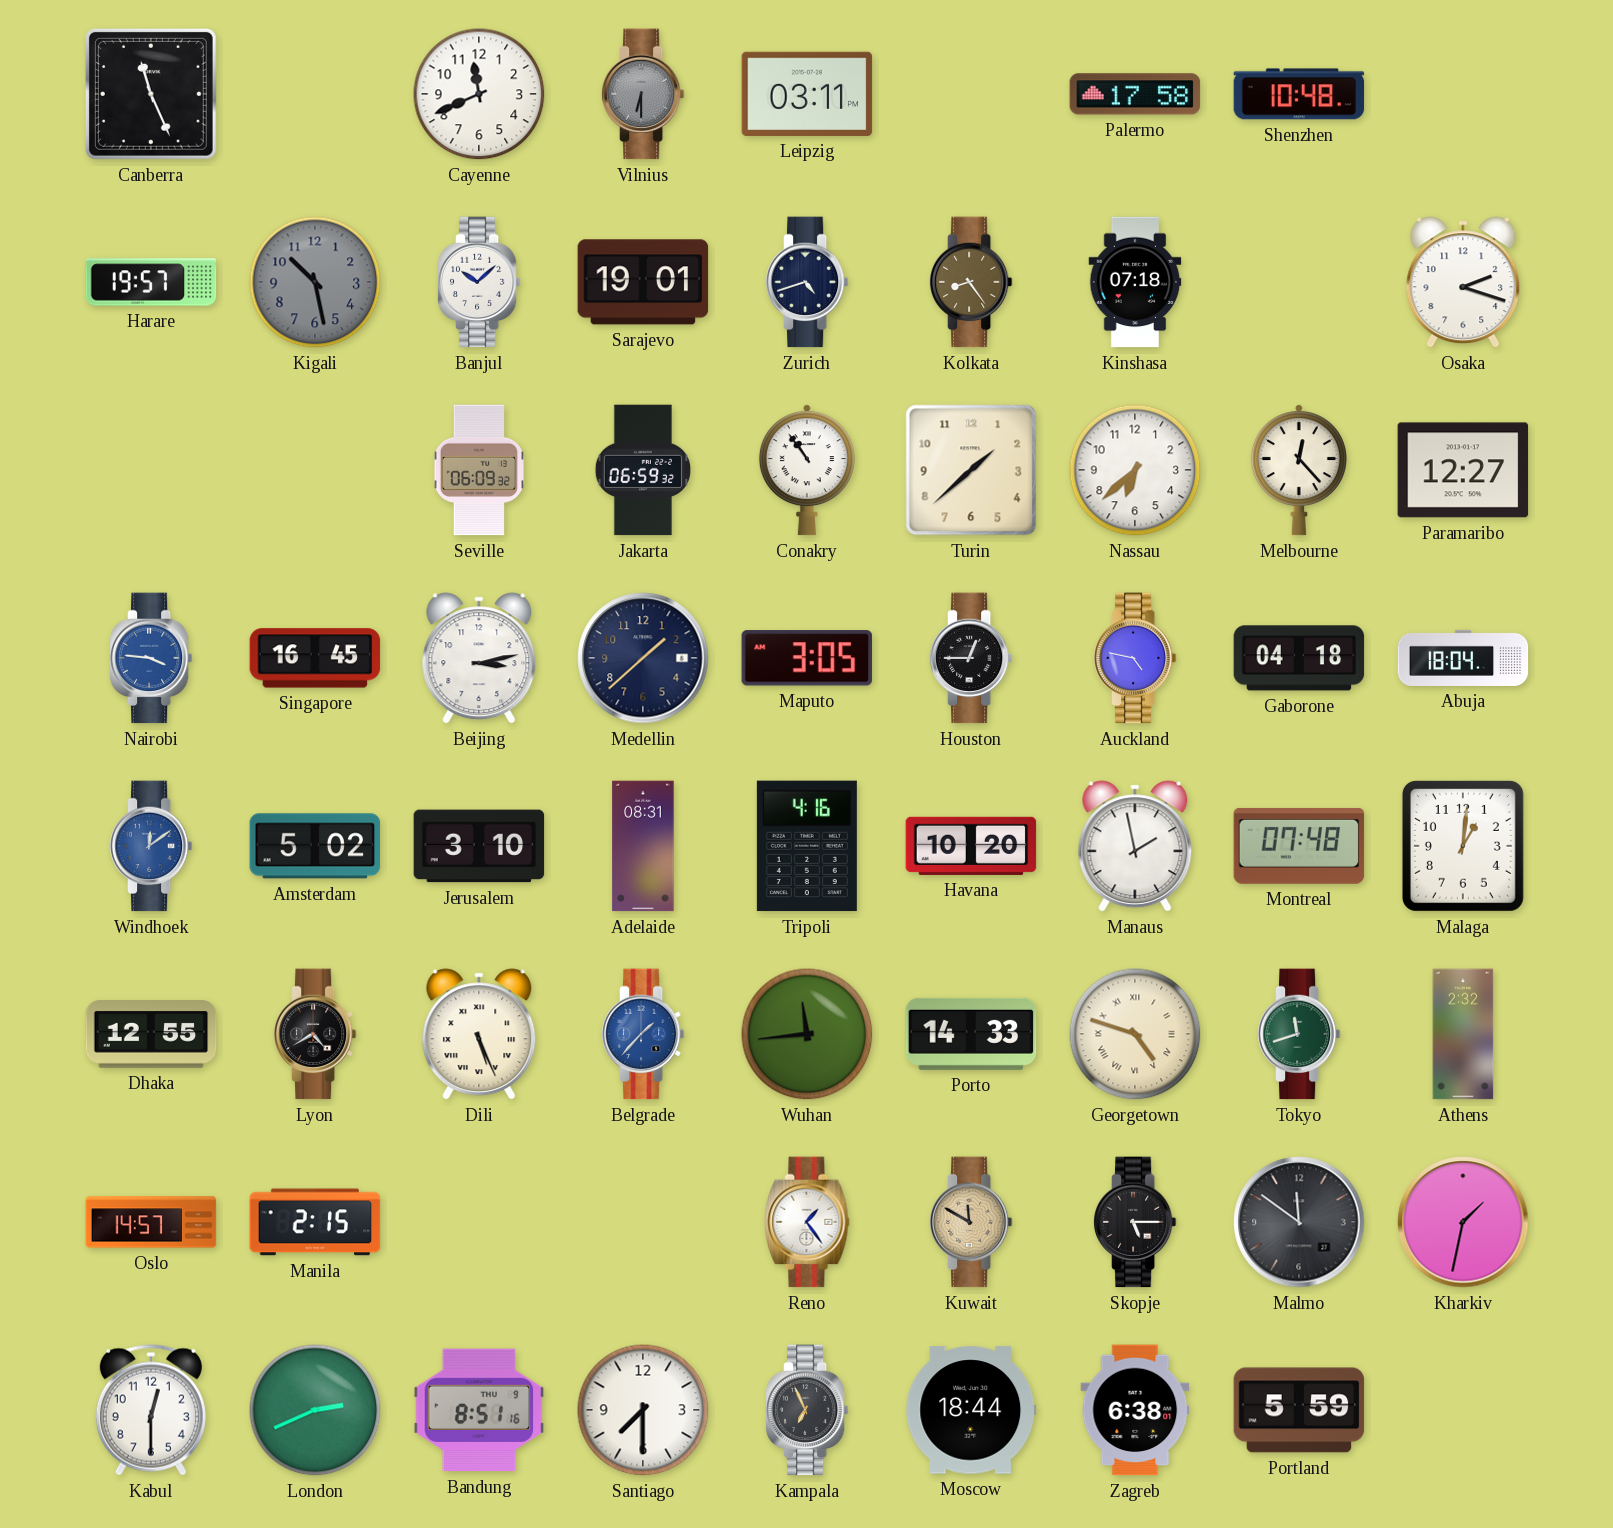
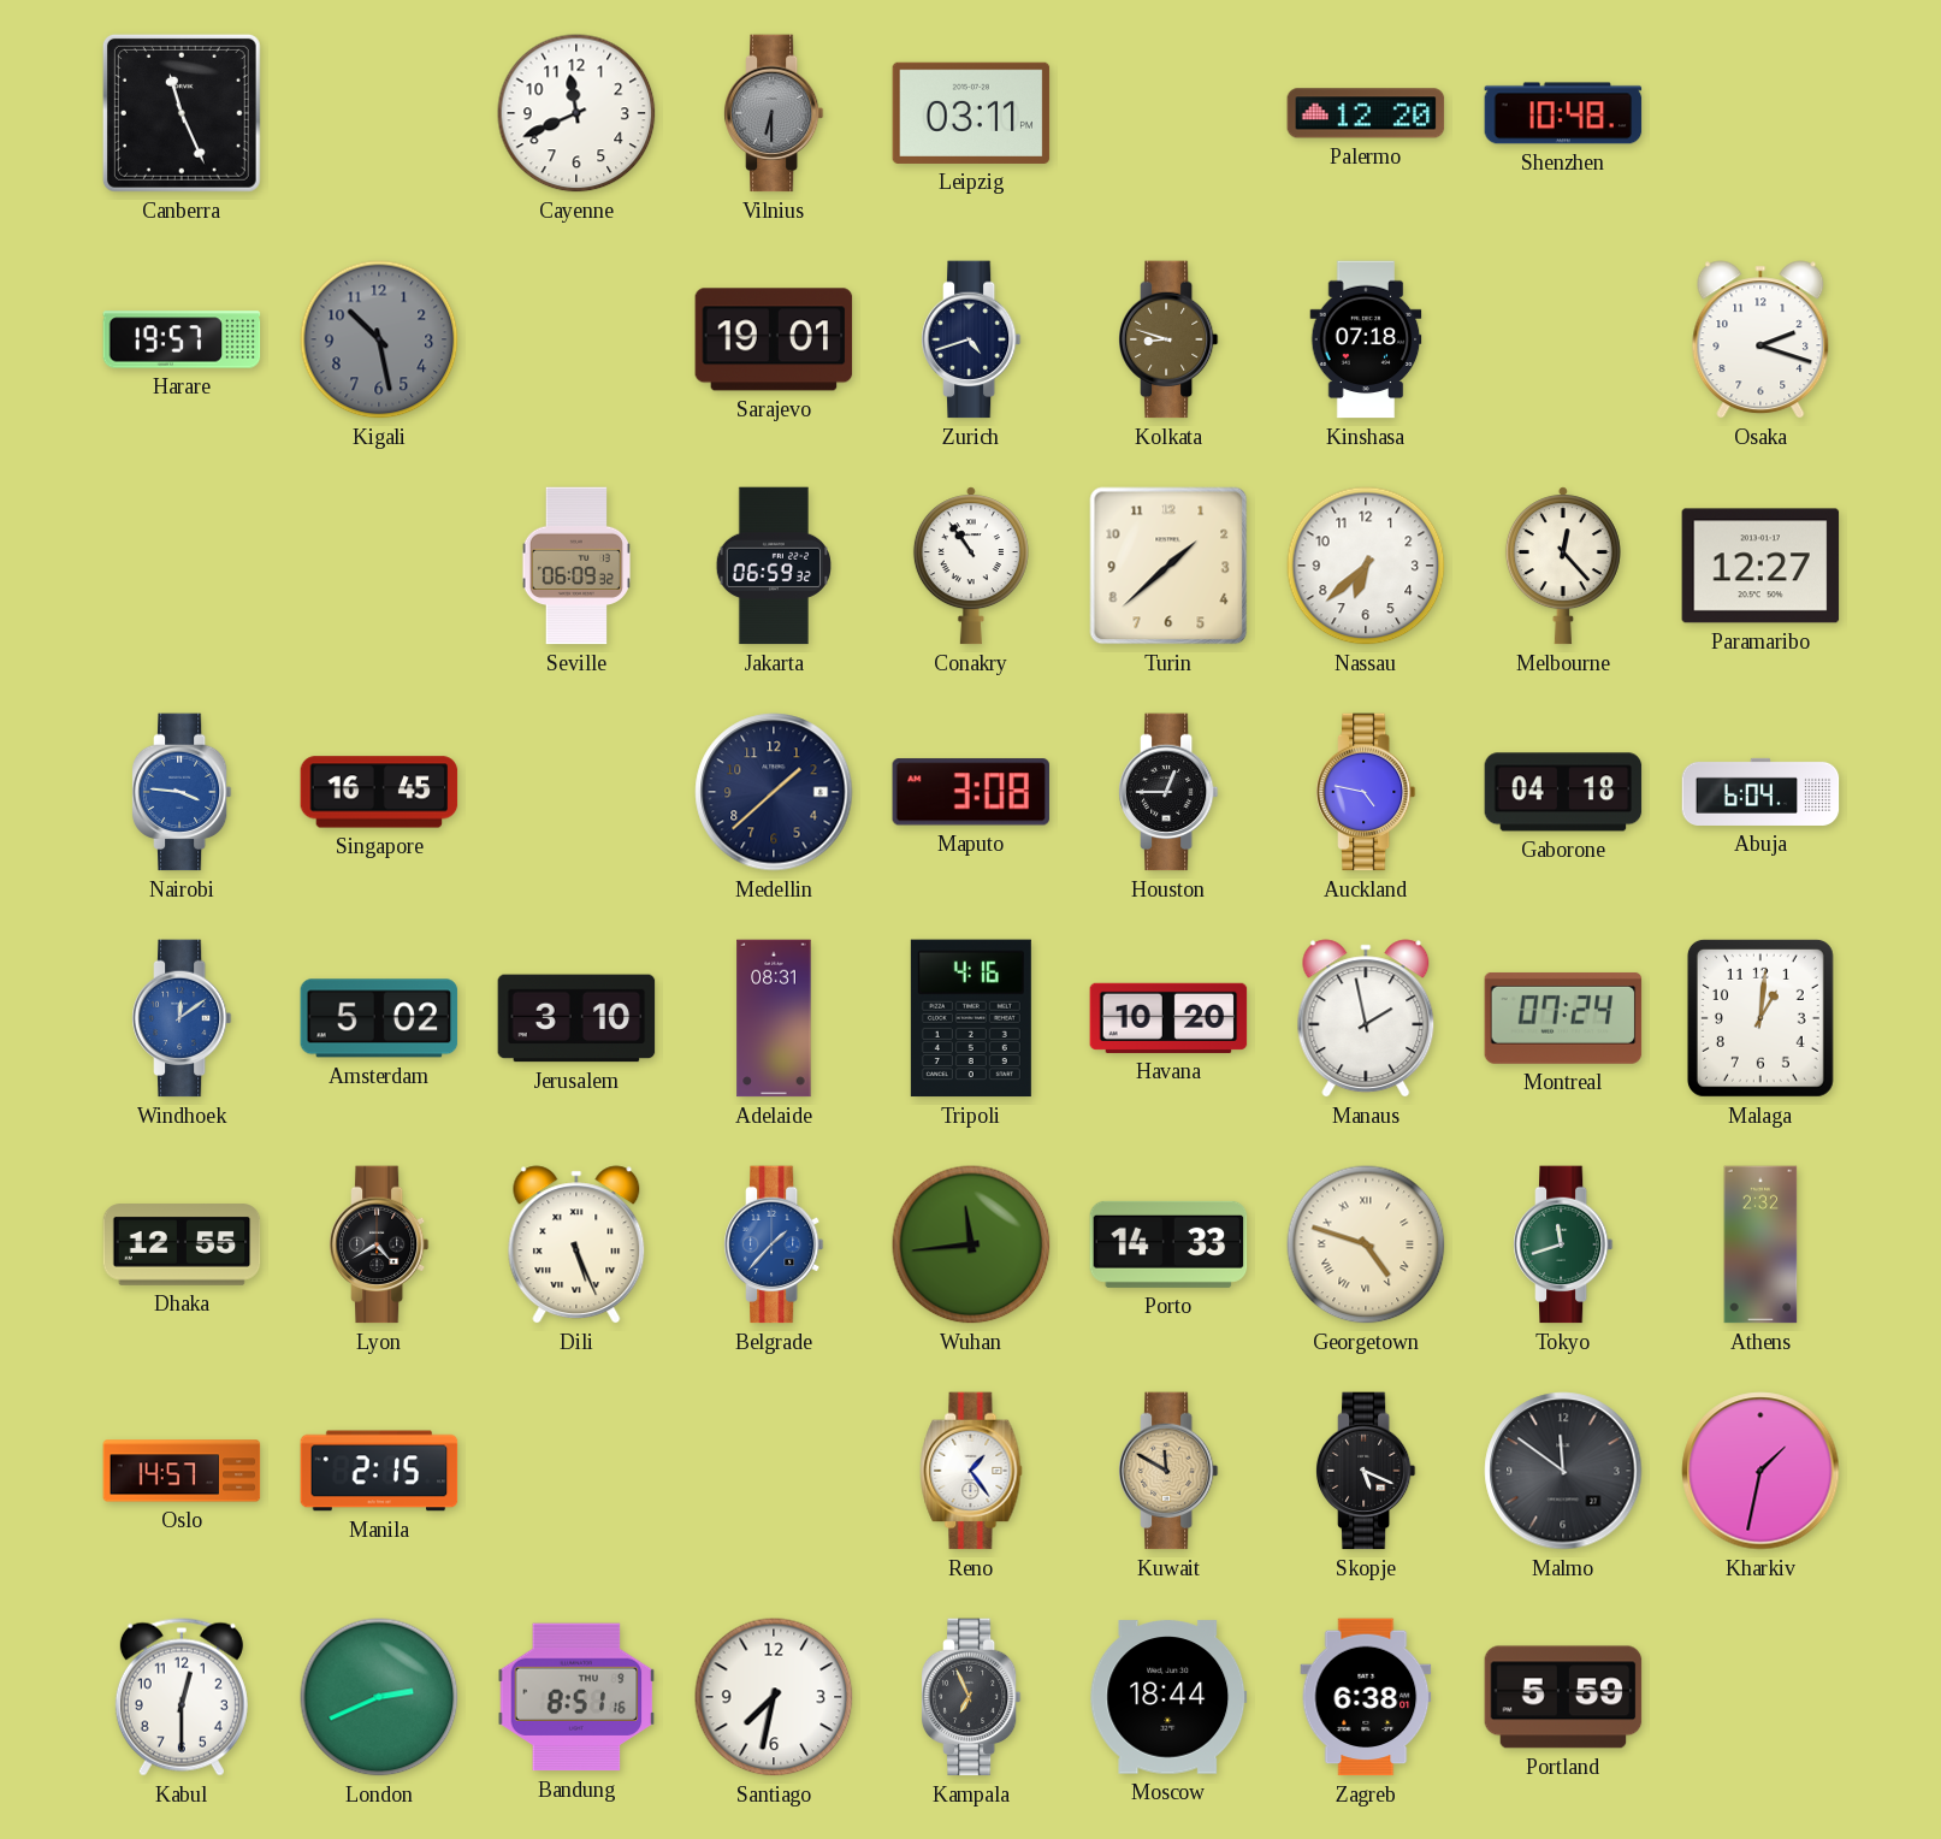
Palermo: 17:58 -> 12:20 (1366, 113)
Banjul: 10:08 -> none (479, 282)
Kolkata: 8:24 -> 8:48 (1168, 339)
Beijing: 3:13 -> none (479, 658)
Maputo: 3:05 -> 3:08 (971, 792)
Abuja: 18:04 -> 6:04 (1760, 792)
Montreal: 07:48 -> 07:24 (1563, 1018)
Skopje: 5:15 -> 5:19 (1366, 1471)
Santiago: 7:30 -> 7:32 (774, 1697)
